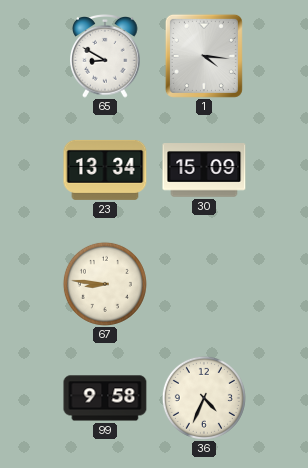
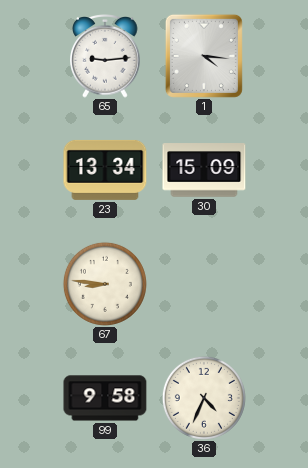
65: 8:50 -> 9:14 (105, 57)
